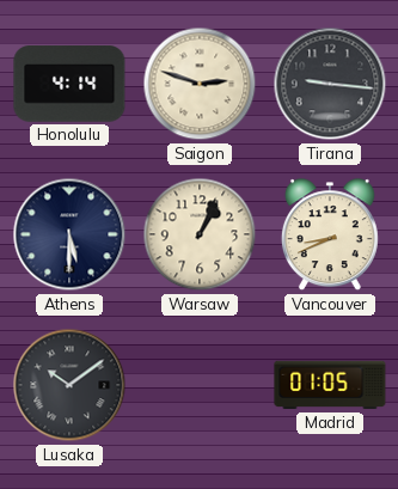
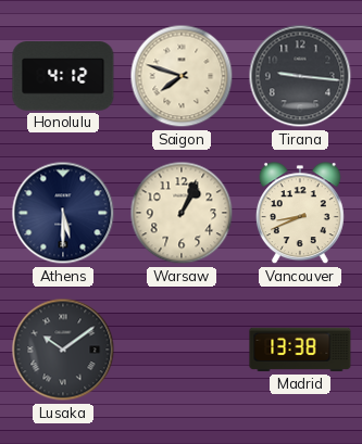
Honolulu: 4:14 -> 4:12 (63, 76)
Saigon: 2:48 -> 7:48 (182, 76)
Madrid: 01:05 -> 13:38 (300, 350)
